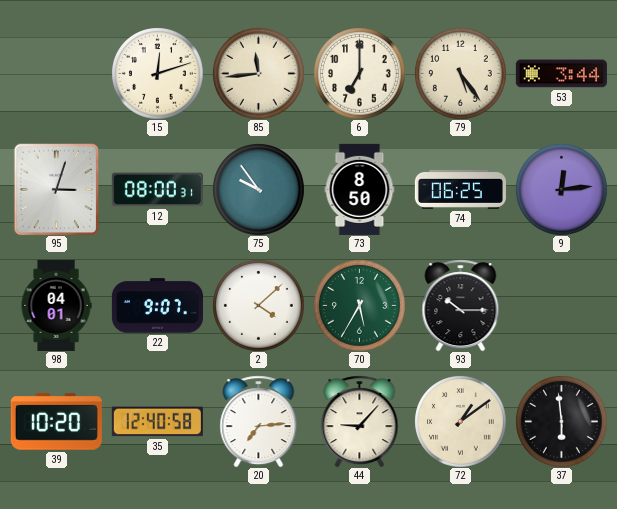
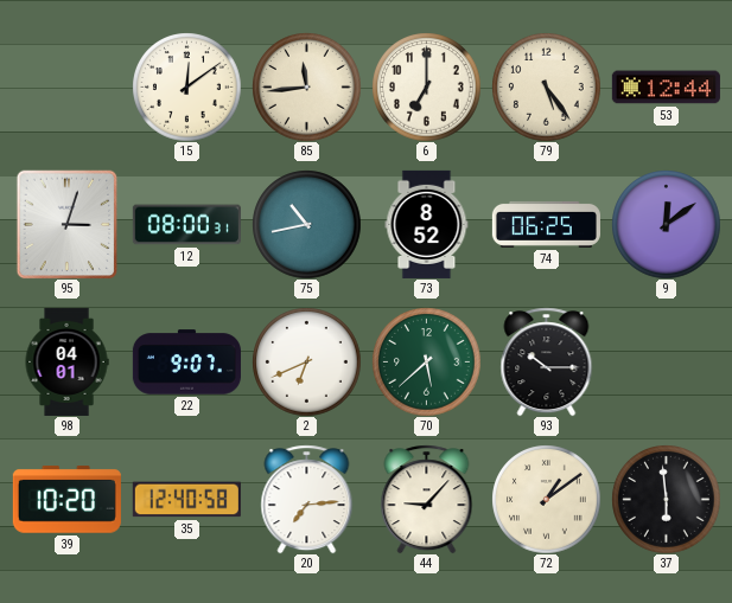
15: 12:12 -> 12:09 (186, 86)
53: 3:44 -> 12:44 (666, 88)
75: 9:54 -> 10:43 (306, 224)
73: 8:50 -> 8:52 (427, 224)
9: 12:14 -> 12:09 (666, 224)
2: 4:08 -> 6:41 (306, 361)
70: 5:35 -> 5:38 (426, 361)
